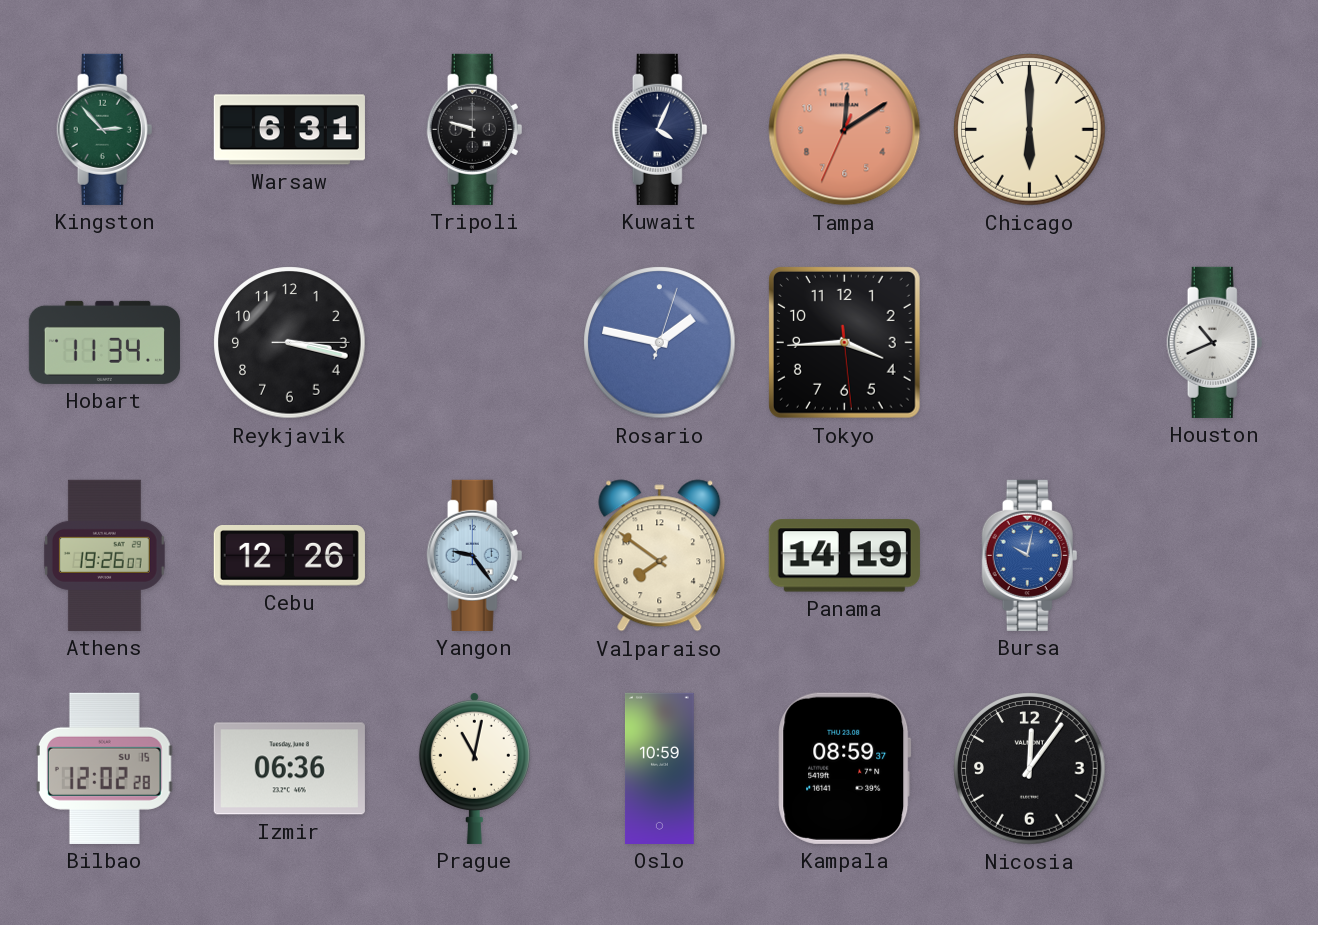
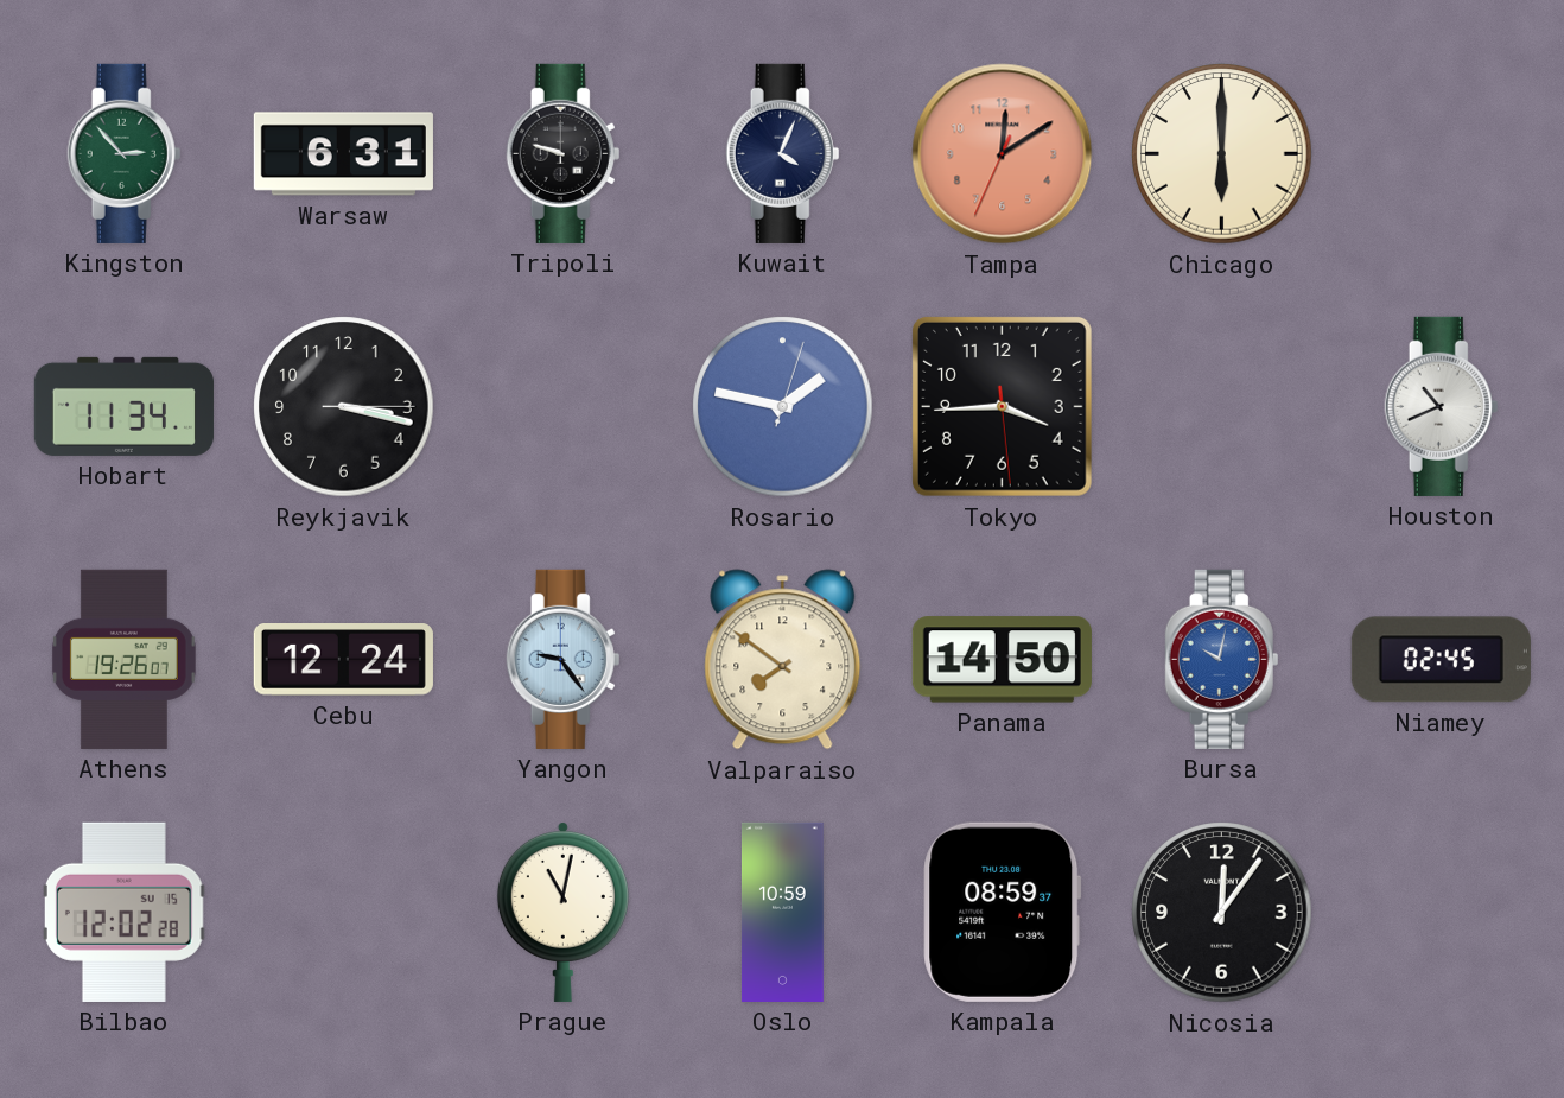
Cebu: 12:26 -> 12:24 (343, 660)
Panama: 14:19 -> 14:50 (1002, 660)
Niamey: none -> 02:45 (1441, 660)
Izmir: 06:36 -> none (289, 769)
